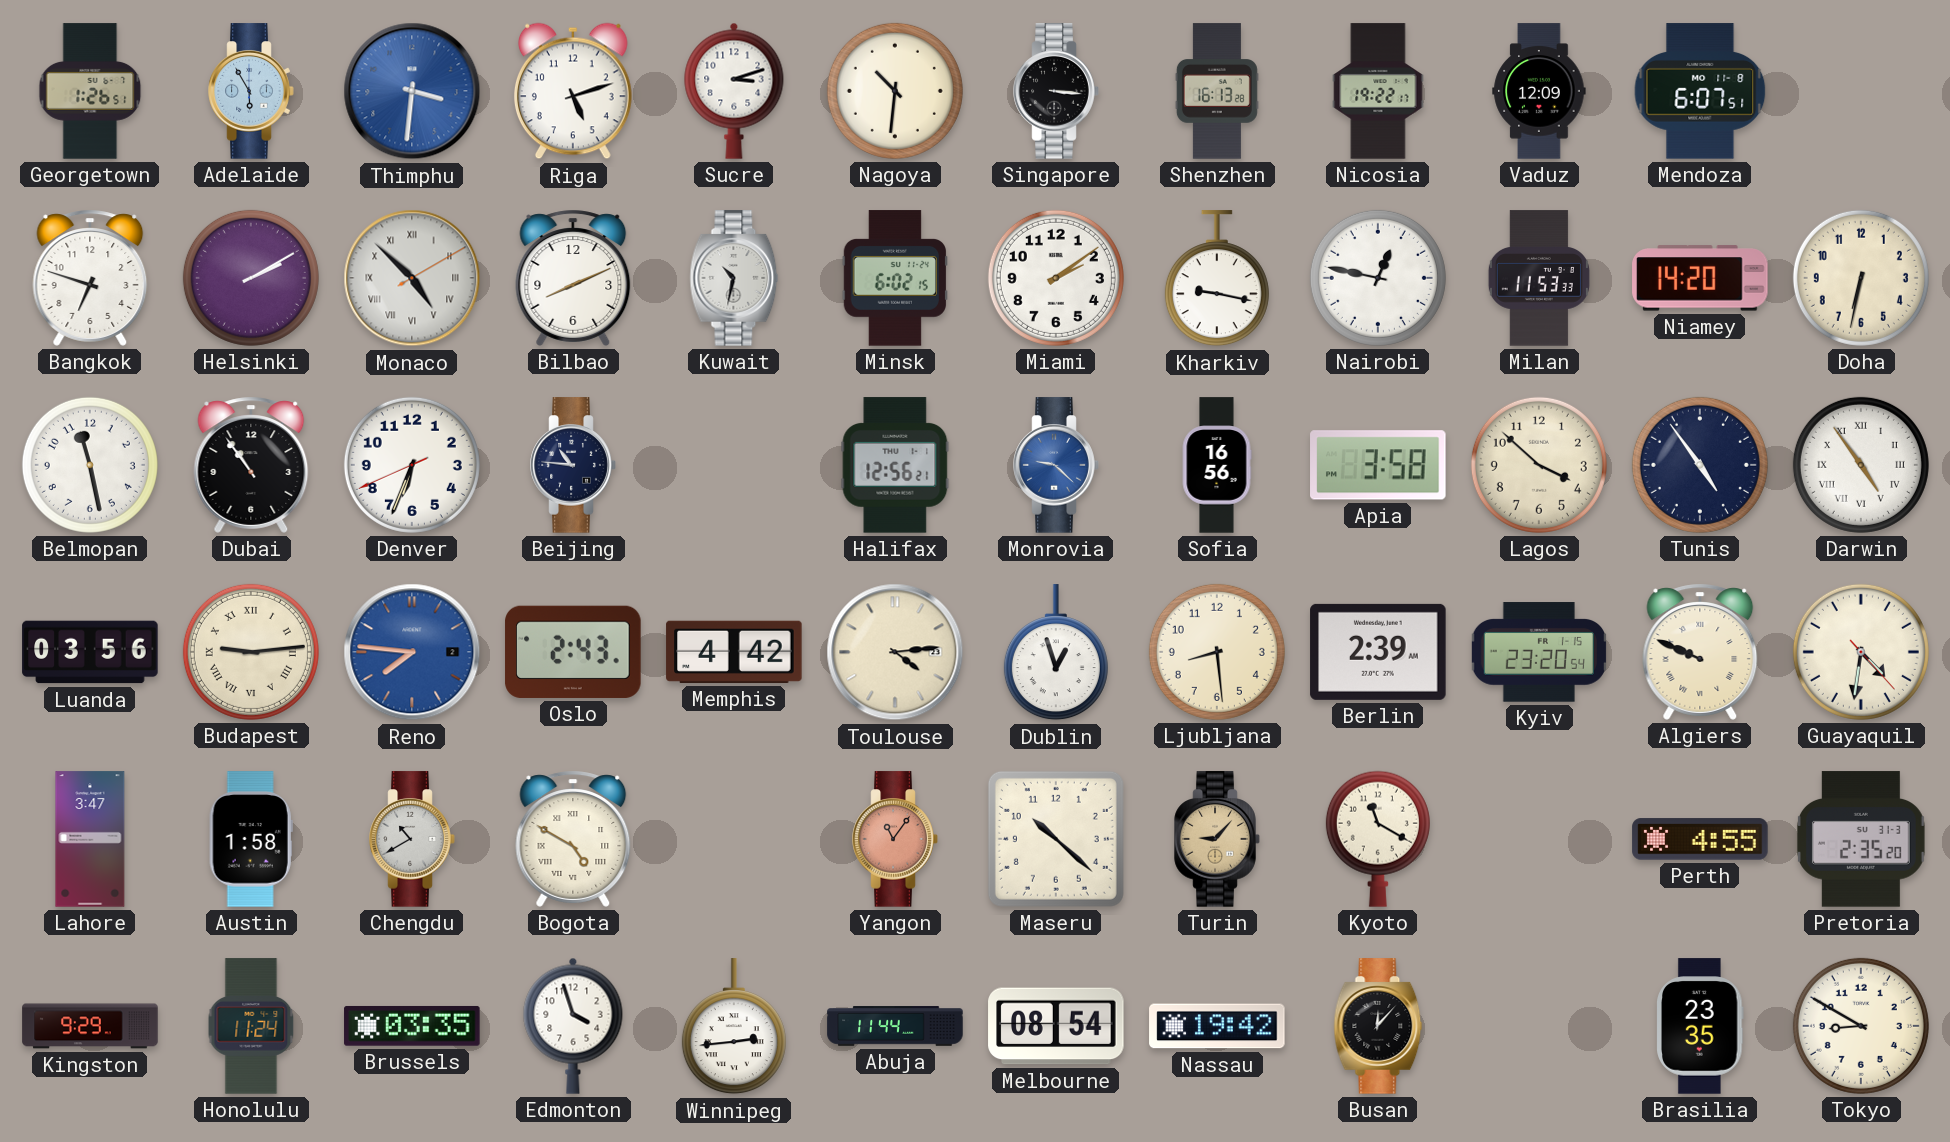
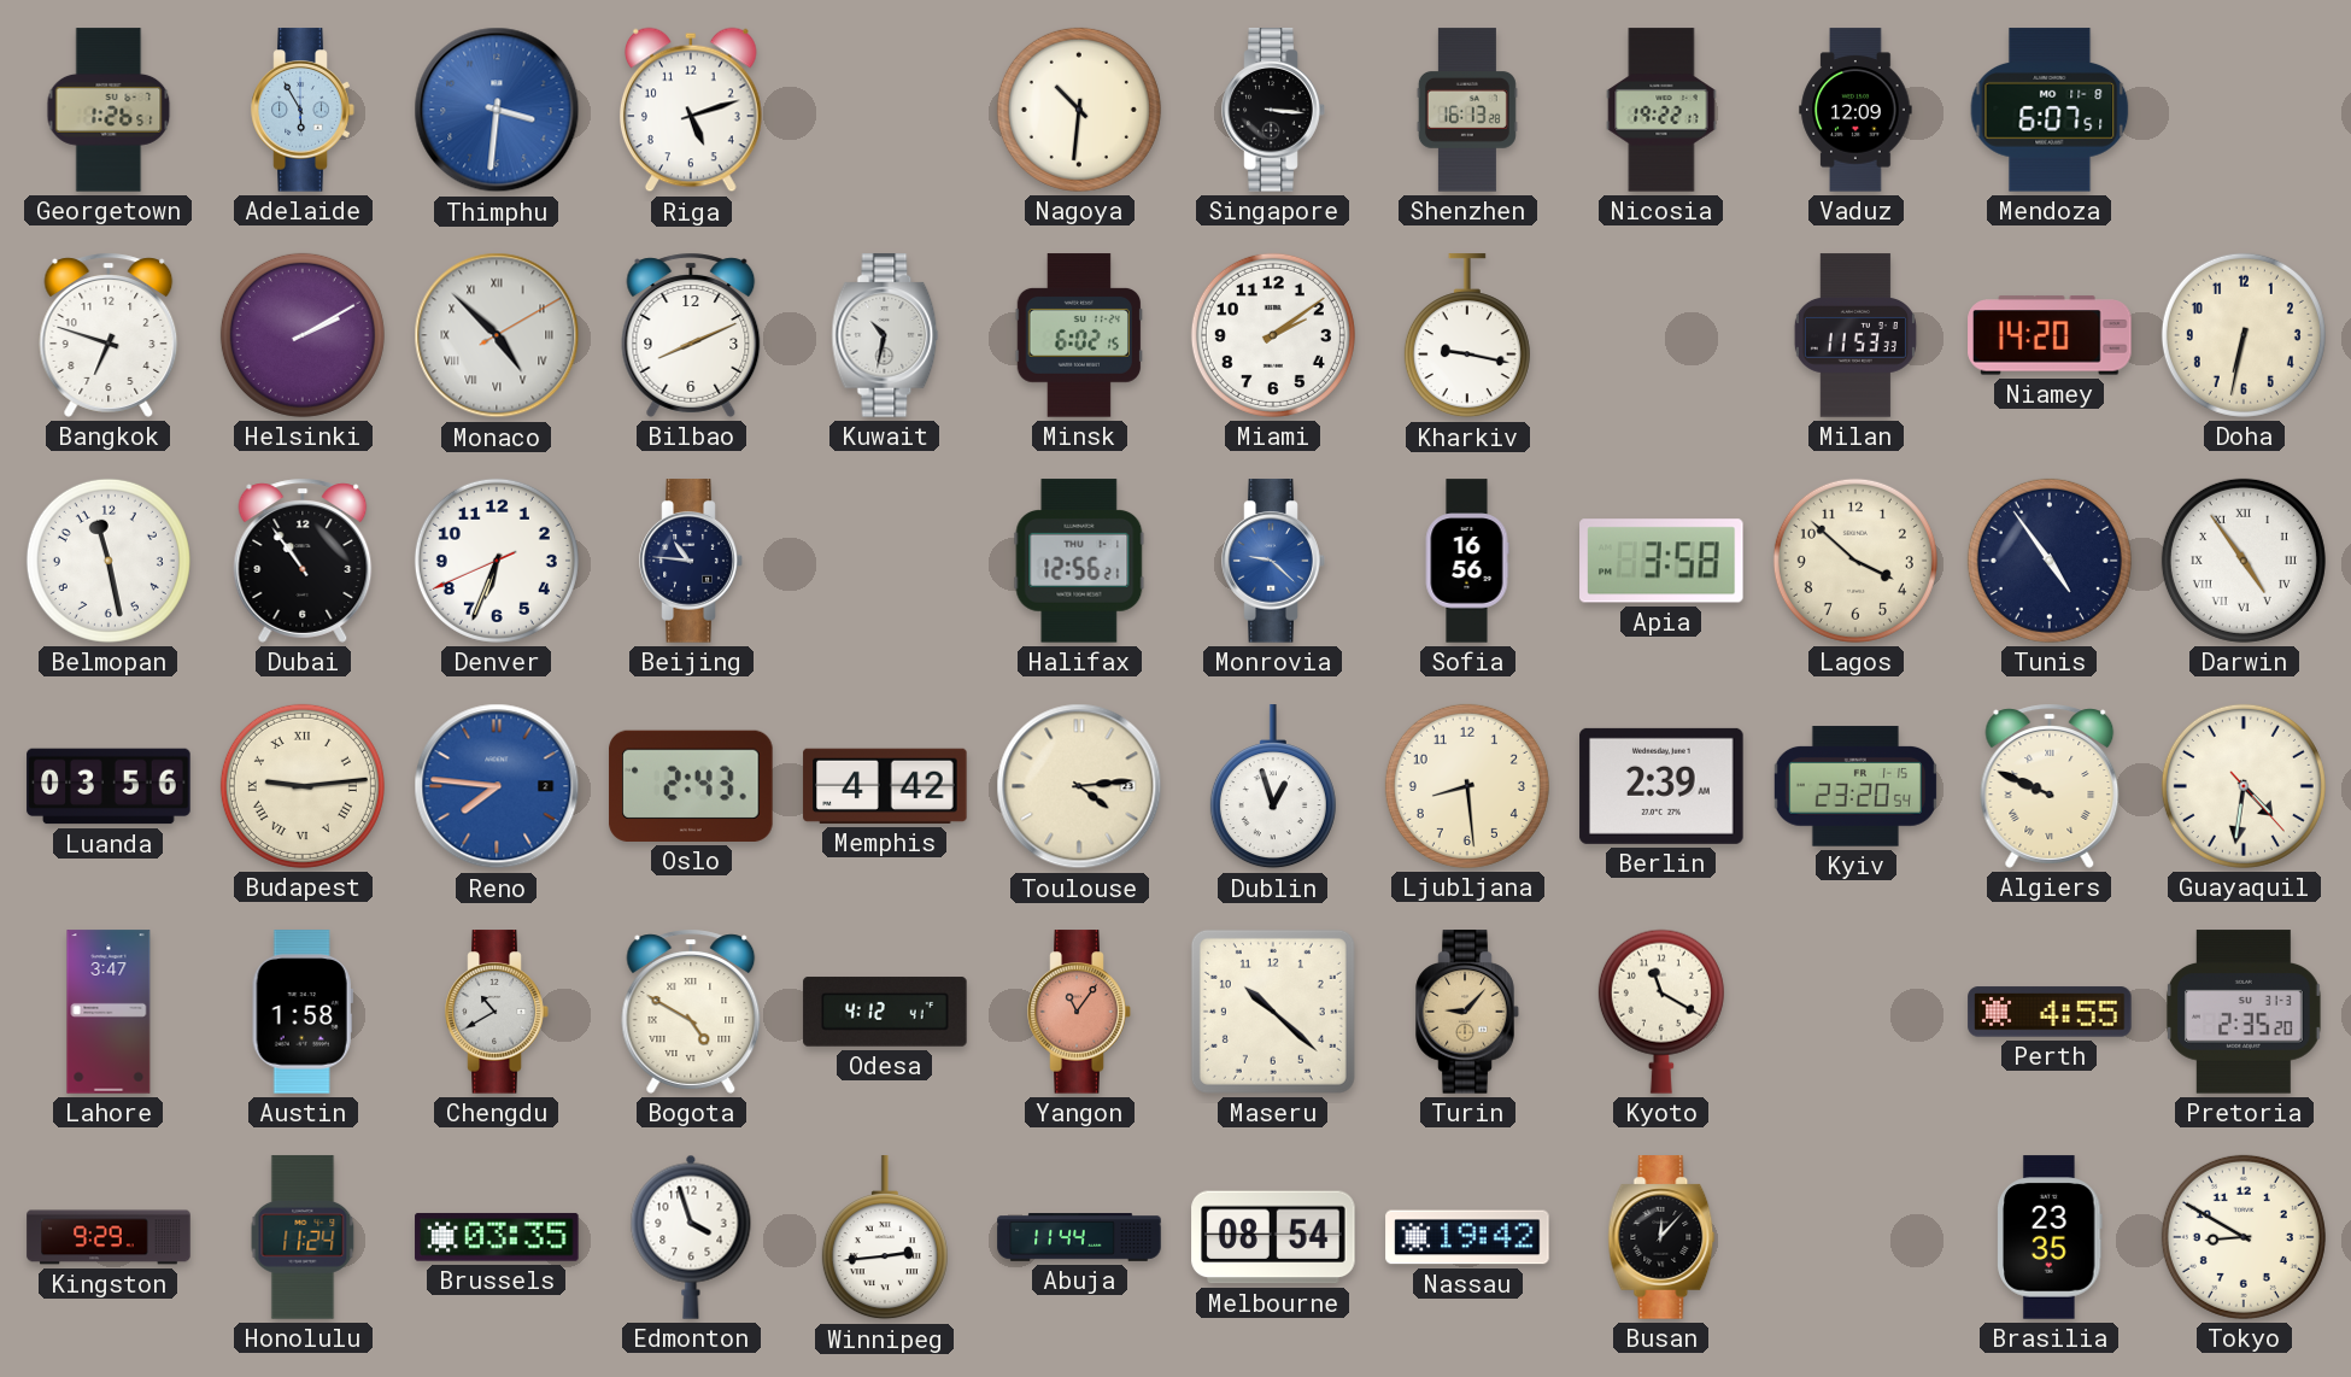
Sucre: 3:12 -> none (734, 91)
Nairobi: 12:47 -> none (1378, 278)
Odesa: none -> 4:12 (885, 1012)
